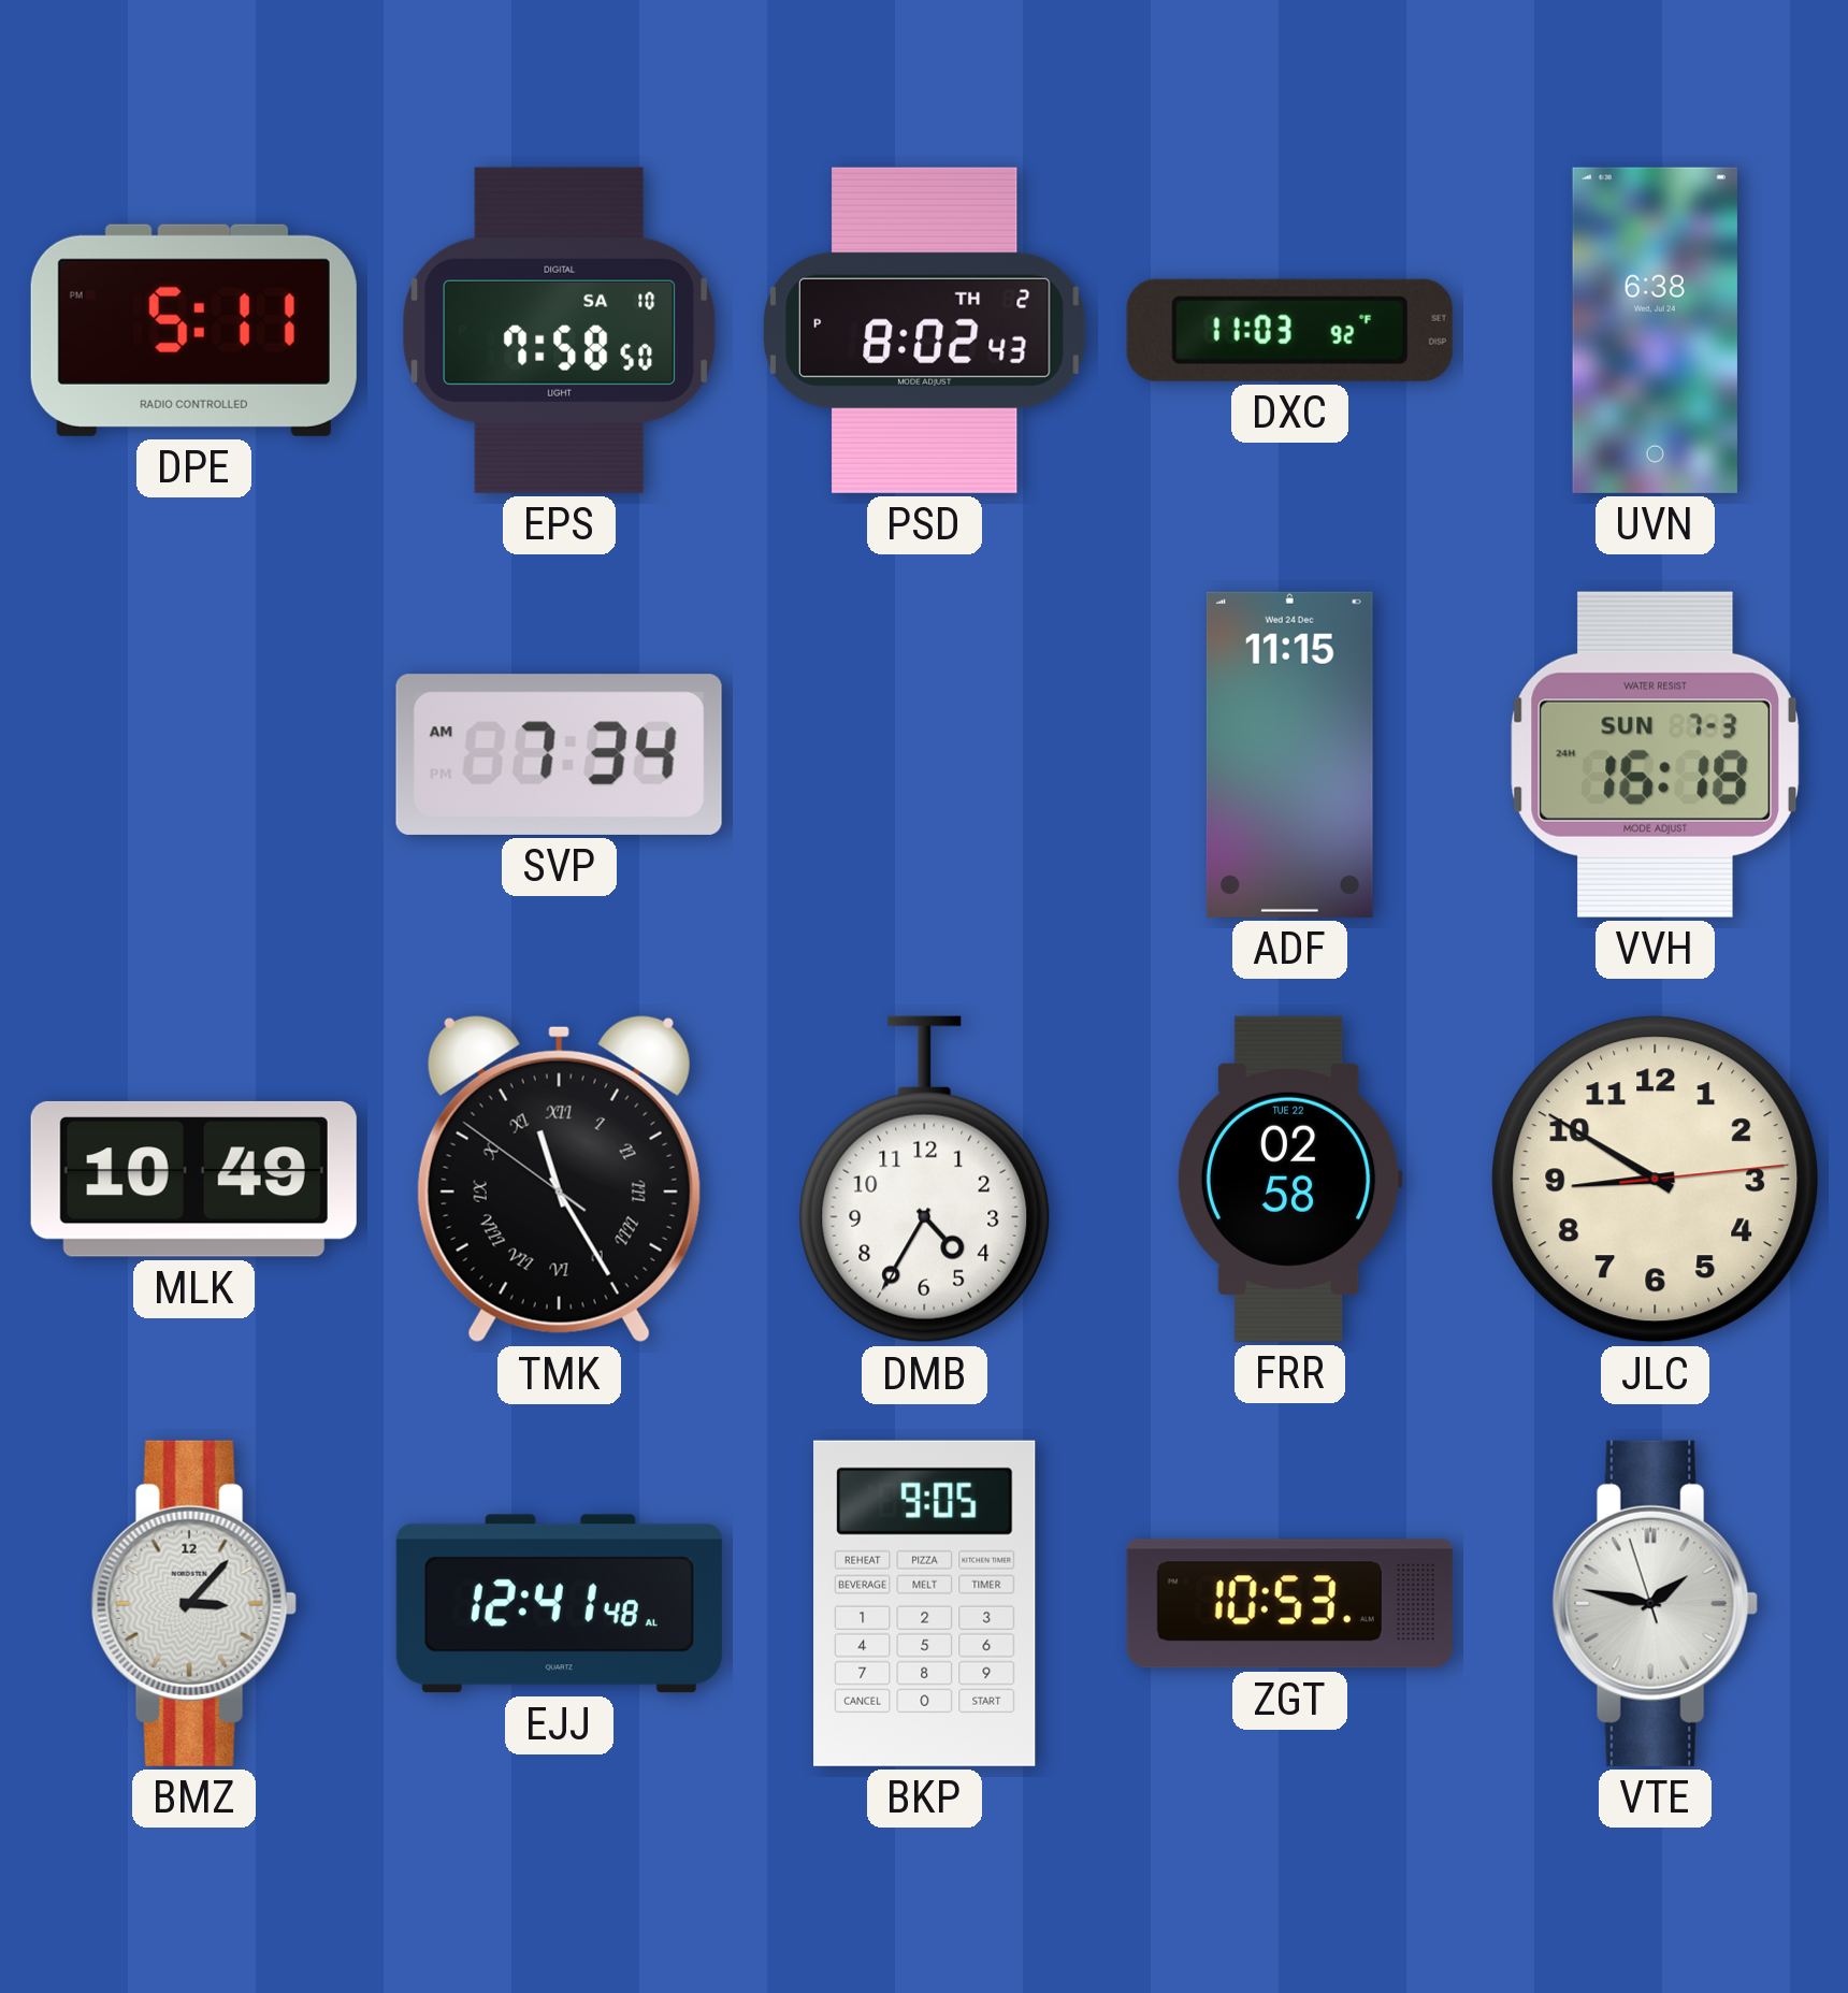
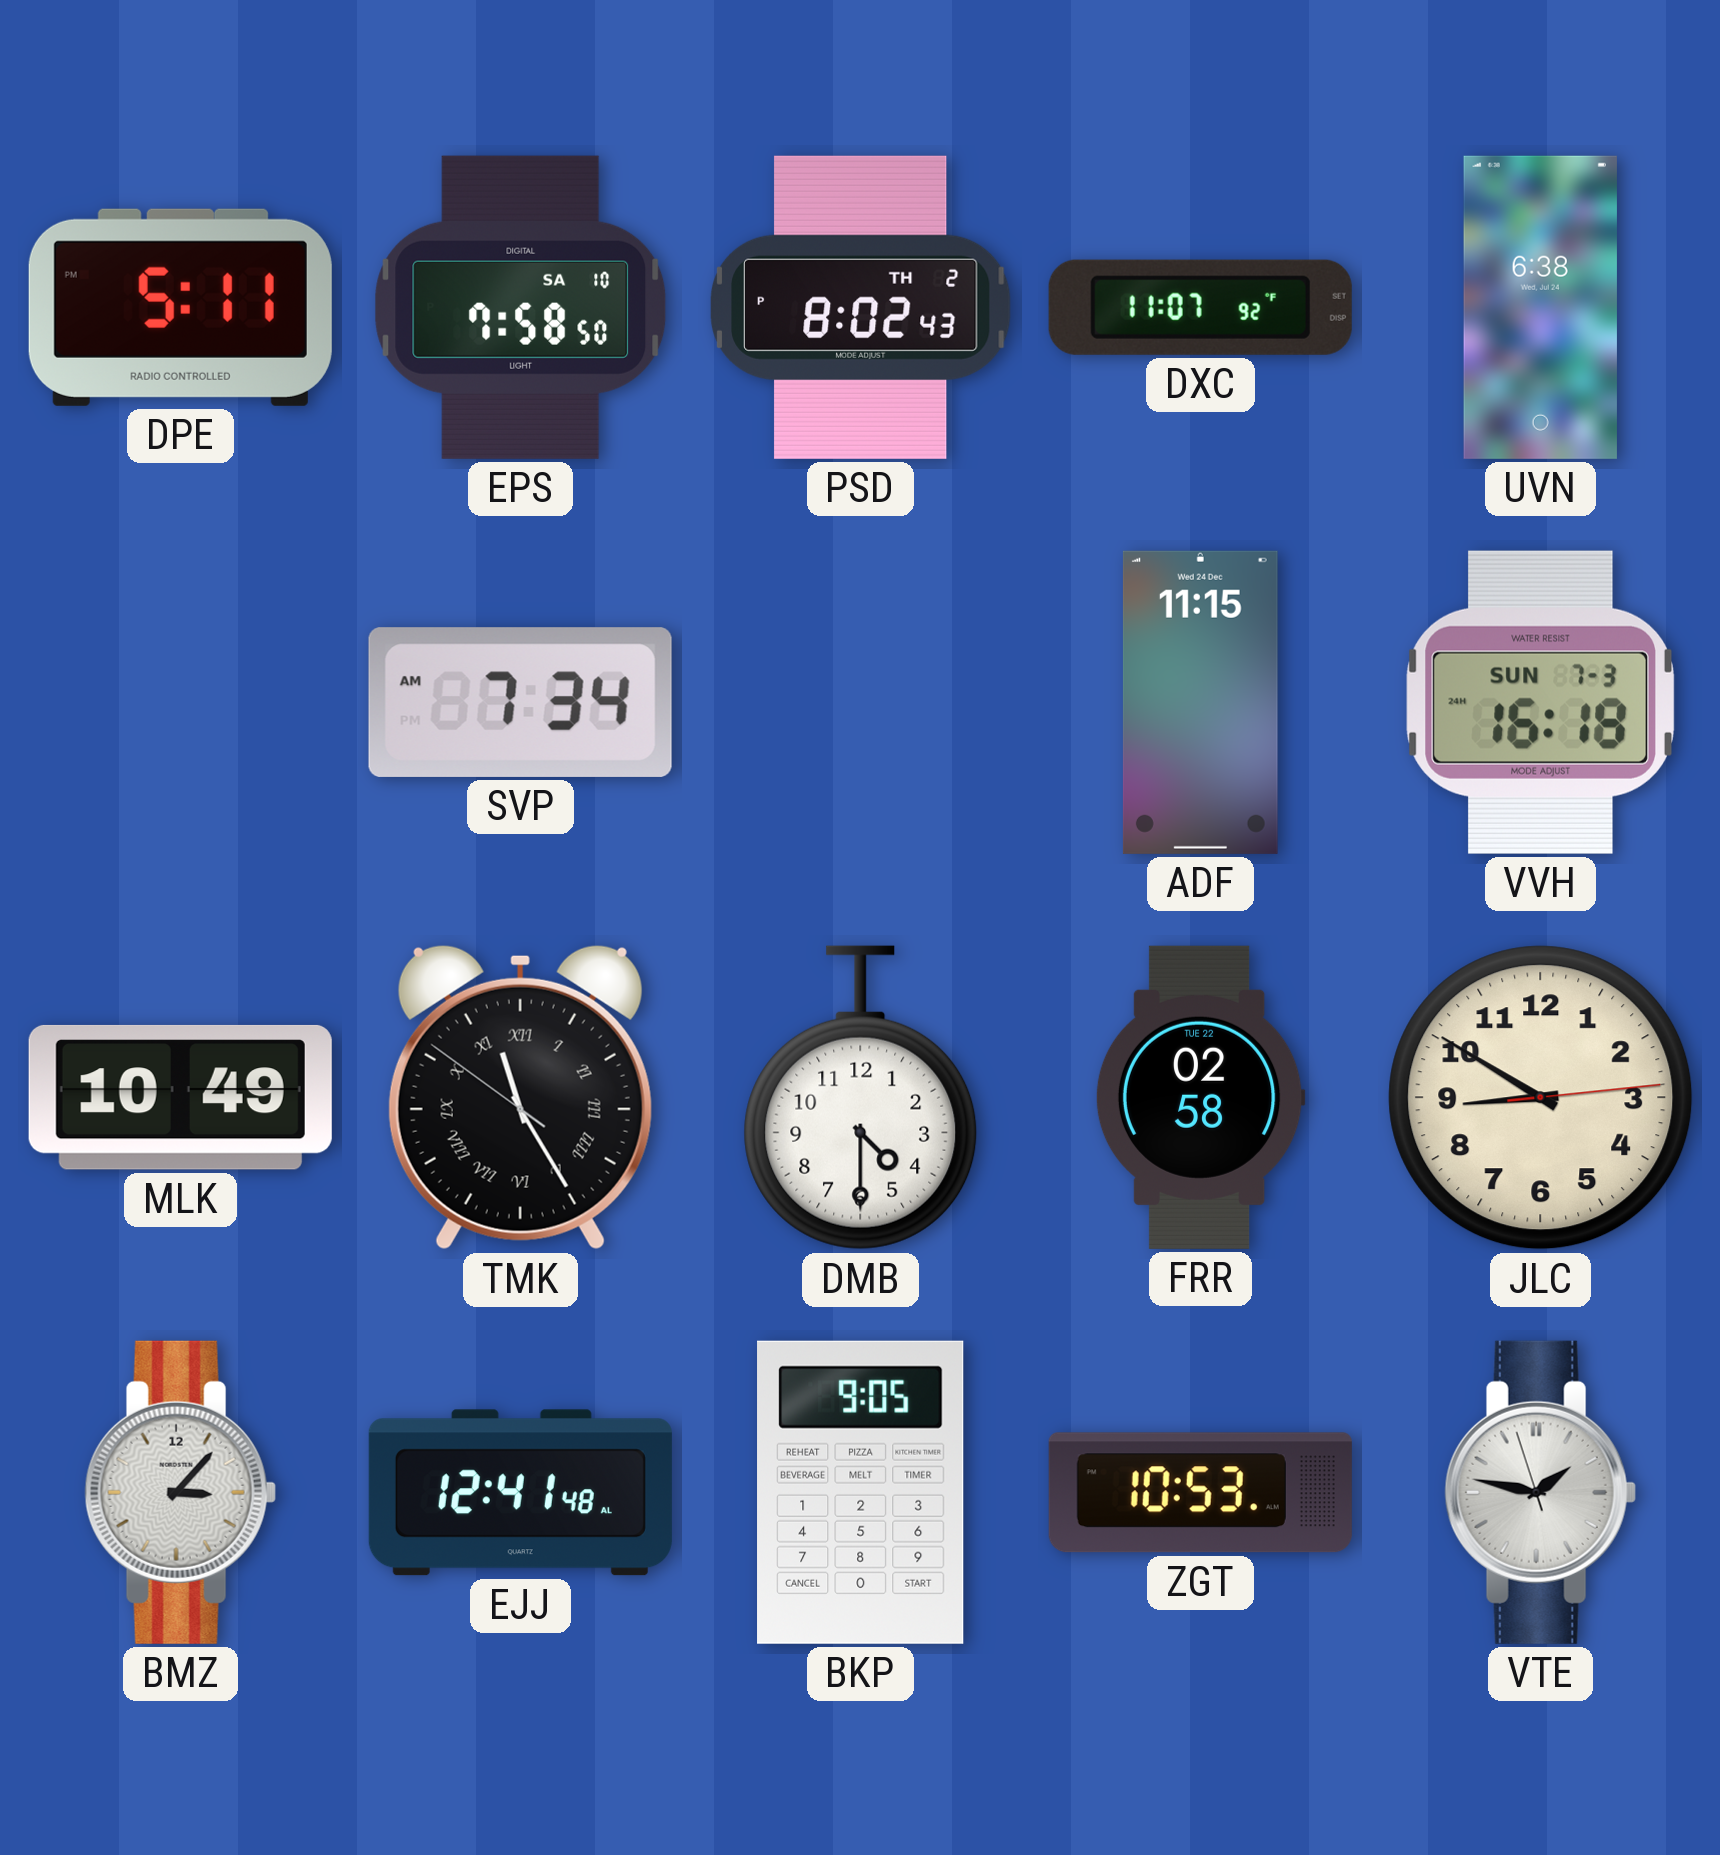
DXC: 11:03 -> 11:07 (1200, 307)
DMB: 4:35 -> 4:30 (861, 1098)
